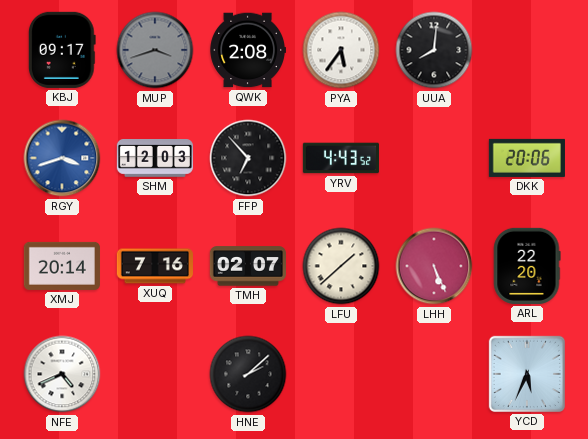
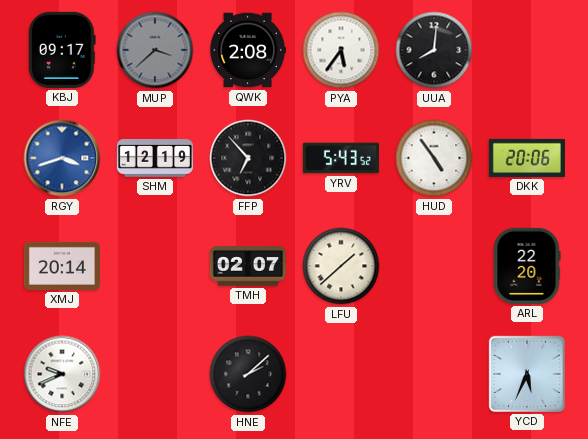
MUP: 3:42 -> 3:38 (155, 50)
SHM: 12:03 -> 12:19 (155, 159)
YRV: 4:43 -> 5:43 (341, 158)
HUD: none -> 4:54 (434, 158)
XUQ: 7:16 -> none (155, 266)
LHH: 5:26 -> none (434, 266)
NFE: 4:41 -> 9:41 (62, 374)
